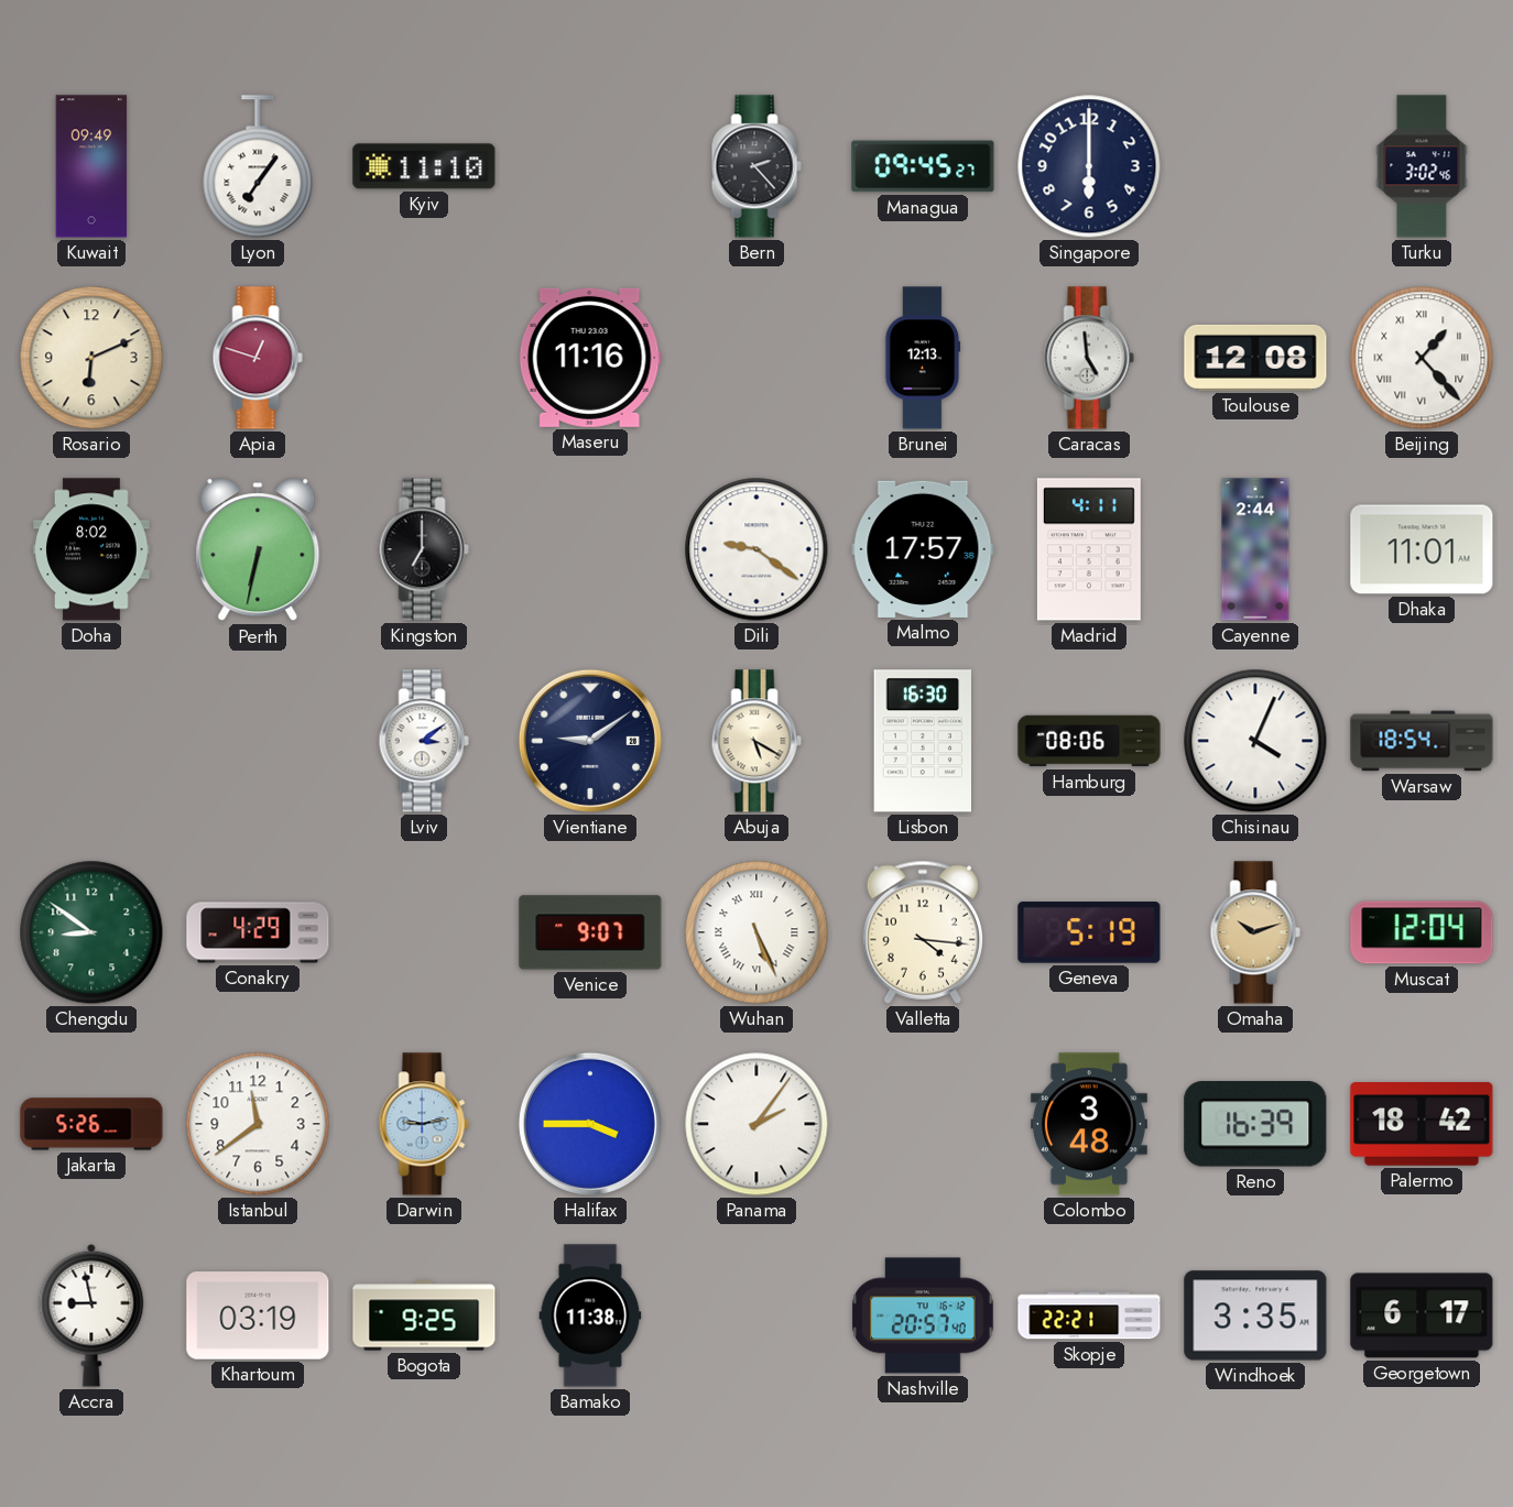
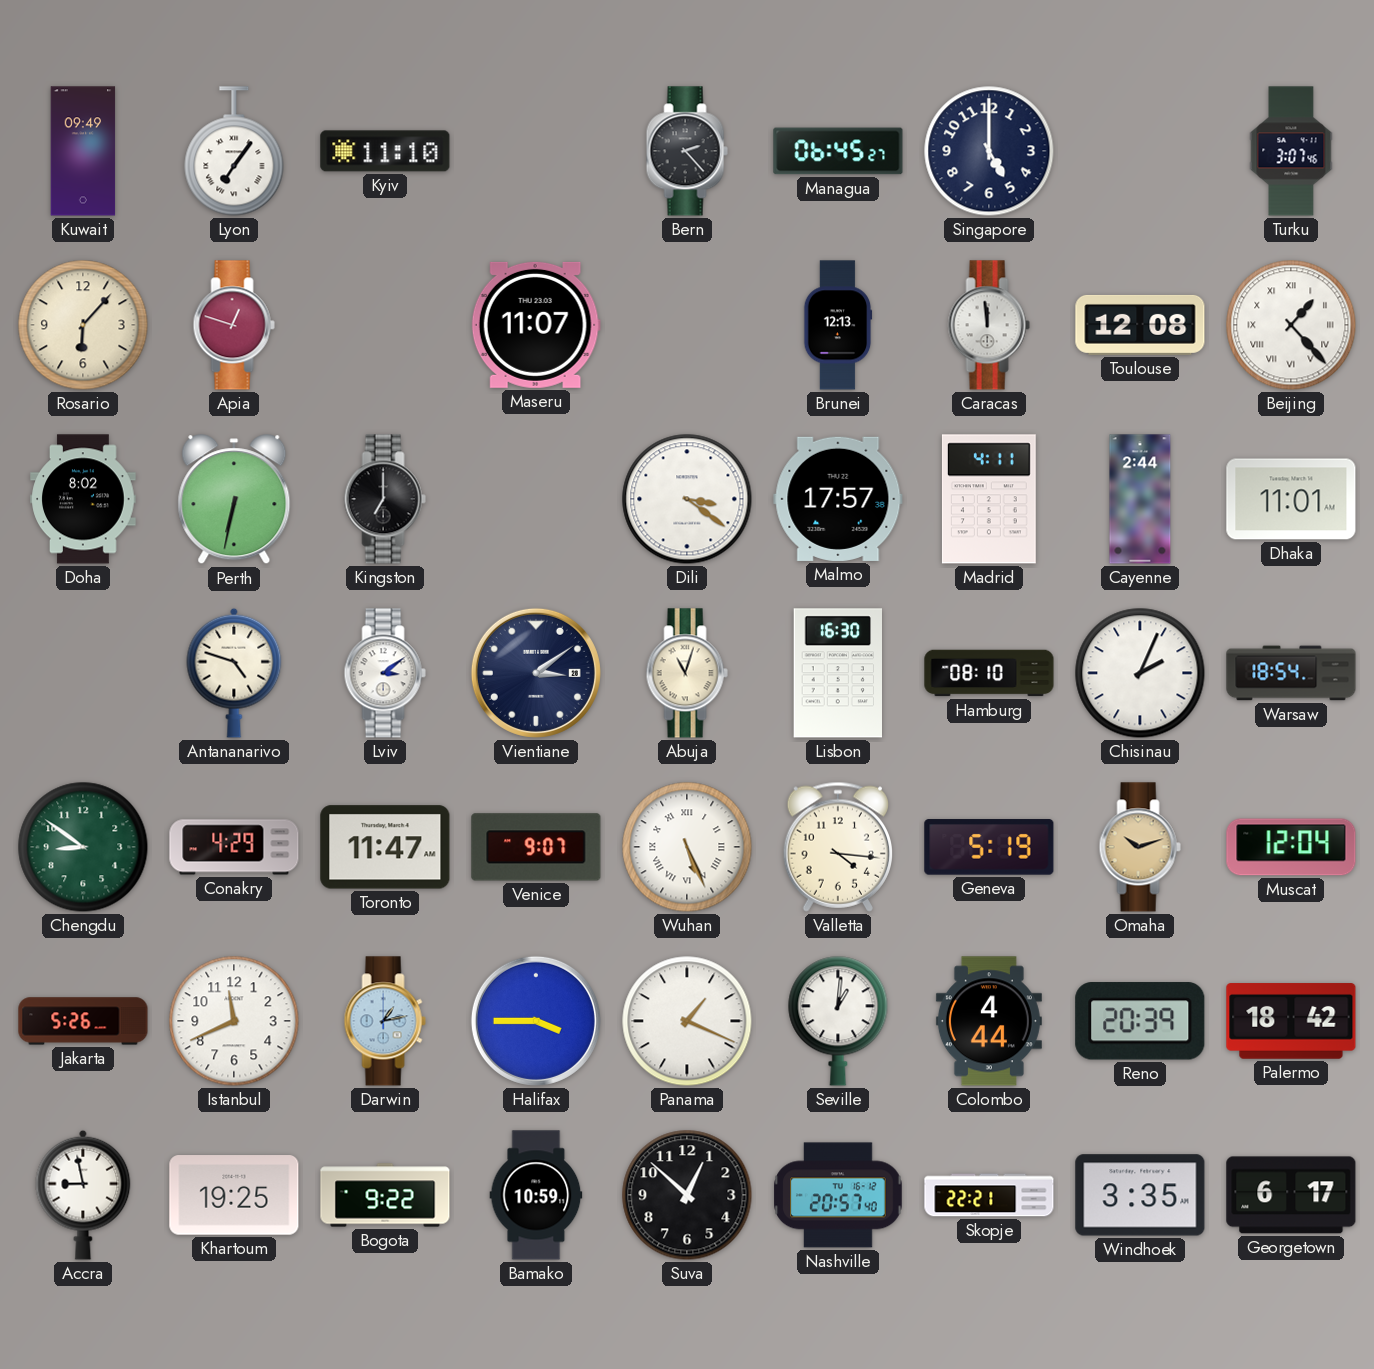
Managua: 09:45 -> 06:45 (838, 151)
Singapore: 6:00 -> 5:00 (989, 151)
Turku: 3:02 -> 3:07 (1291, 151)
Rosario: 6:11 -> 6:07 (83, 325)
Maseru: 11:16 -> 11:07 (536, 325)
Caracas: 4:59 -> 11:59 (989, 325)
Dili: 9:21 -> 3:21 (687, 499)
Antananarivo: none -> 4:48 (234, 673)
Vientiane: 9:09 -> 3:09 (536, 673)
Abuja: 5:20 -> 11:03 (687, 673)
Hamburg: 08:06 -> 08:10 (989, 673)
Chisinau: 4:04 -> 2:04 (1140, 673)
Toronto: none -> 11:47 (385, 847)
Istanbul: 11:39 -> 11:41 (234, 1021)
Darwin: 9:13 -> 1:13 (385, 1021)
Panama: 2:06 -> 1:19 (687, 1021)
Seville: none -> 1:01 (838, 1021)
Colombo: 3:48 -> 4:44 (989, 1021)
Reno: 16:39 -> 20:39 (1140, 1021)
Khartoum: 03:19 -> 19:25 (234, 1195)
Bogota: 9:25 -> 9:22 (385, 1195)
Bamako: 11:38 -> 10:59 (536, 1195)
Suva: none -> 12:52 (687, 1195)
